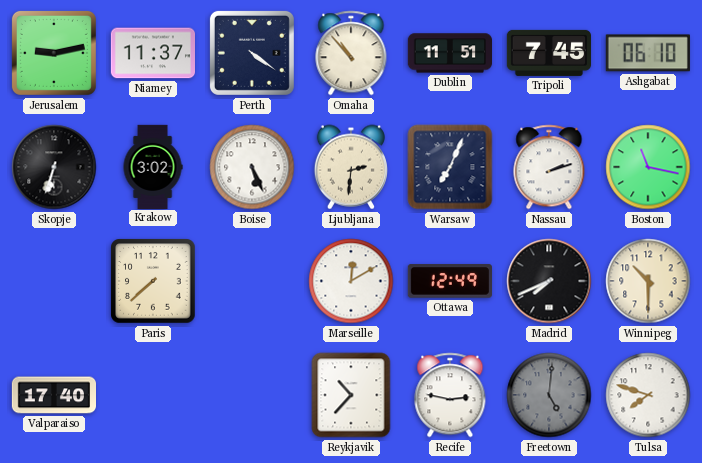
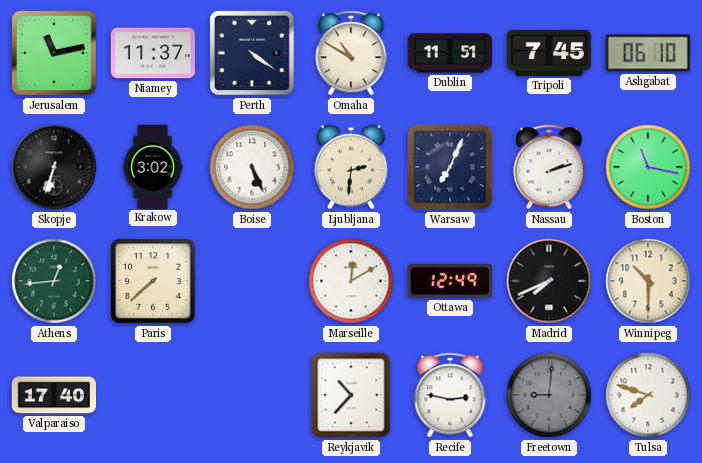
Jerusalem: 9:13 -> 11:13 (54, 53)
Omaha: 10:53 -> 10:50 (351, 53)
Athens: none -> 12:44 (54, 281)
Freetown: 5:01 -> 9:01 (549, 395)
